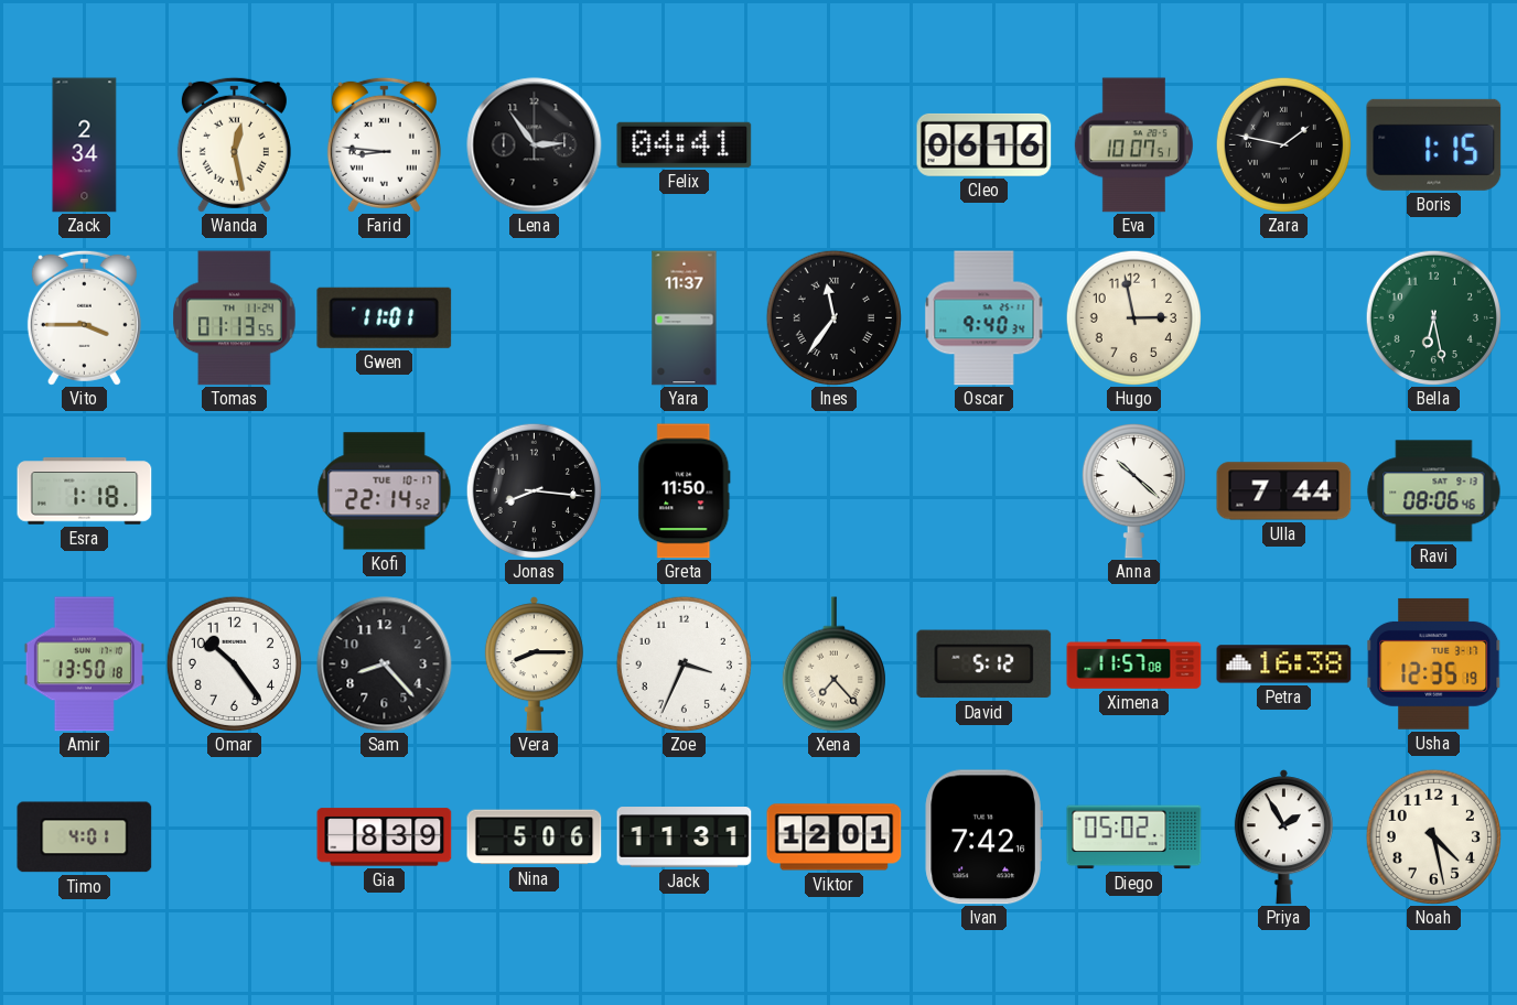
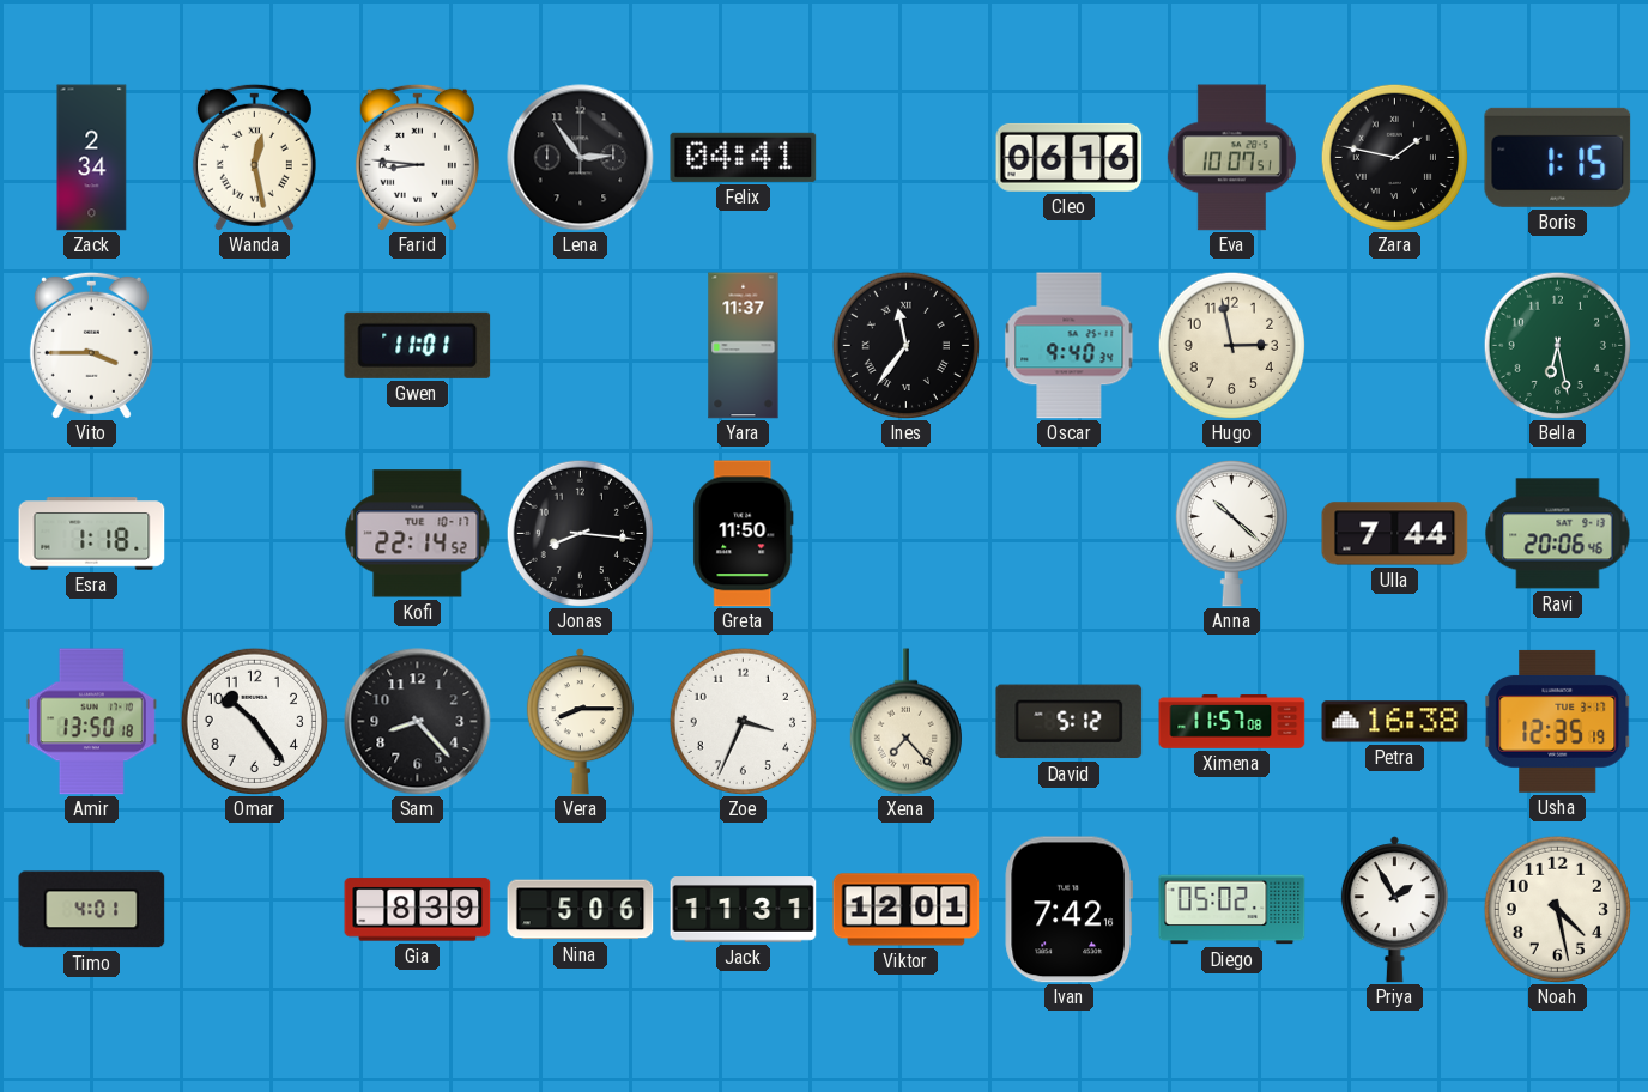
Tomas: 01:13 -> none (235, 318)
Ravi: 08:06 -> 20:06 (1558, 534)
